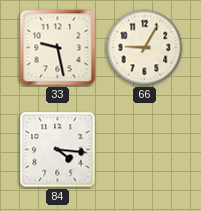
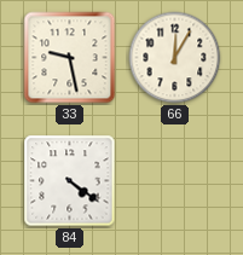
66: 9:05 -> 12:05 (175, 58)
84: 4:16 -> 4:21 (70, 181)
